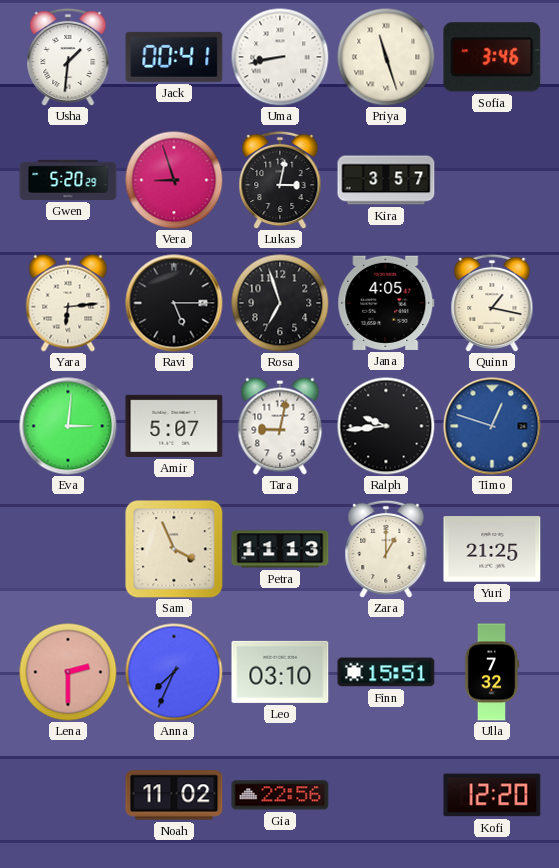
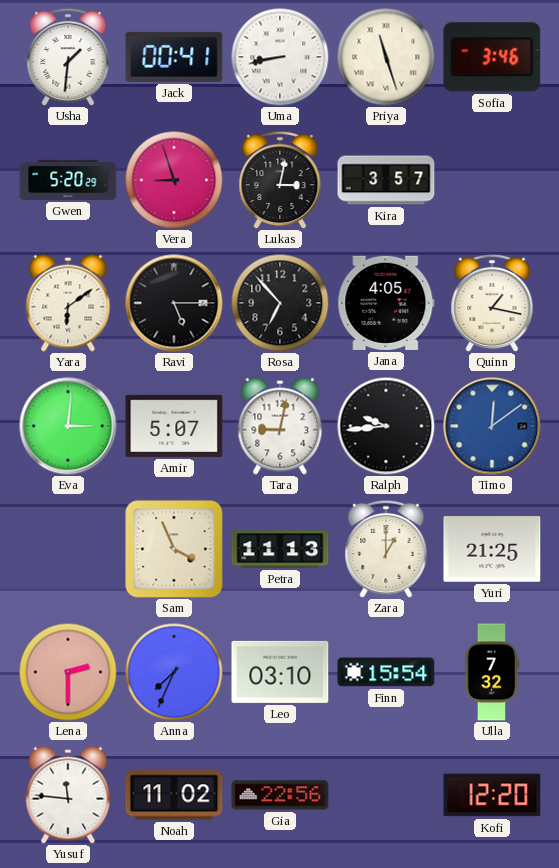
Yara: 6:14 -> 6:09 (68, 303)
Rosa: 6:57 -> 6:53 (280, 303)
Timo: 12:48 -> 12:09 (492, 426)
Finn: 15:51 -> 15:54 (386, 672)
Yusuf: none -> 11:46 (68, 795)
